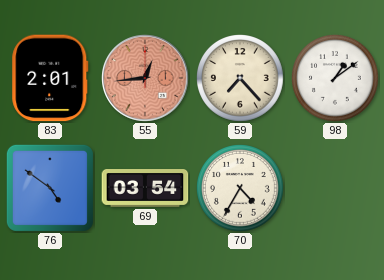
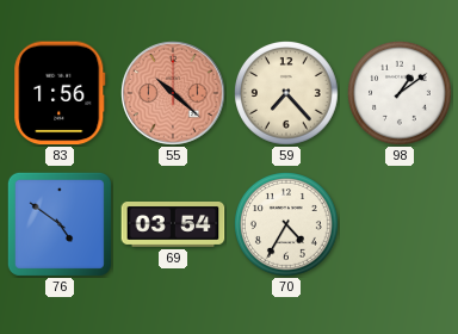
83: 2:01 -> 1:56 (60, 93)
55: 12:44 -> 10:22 (173, 93)
